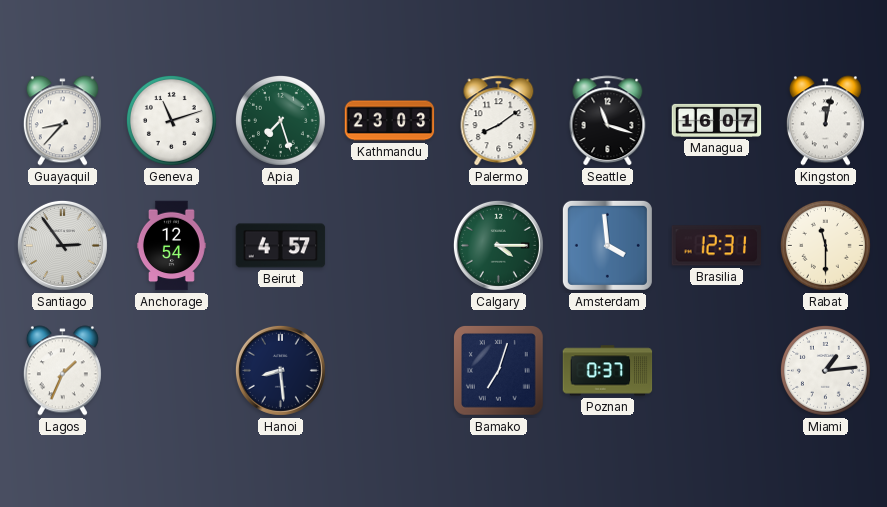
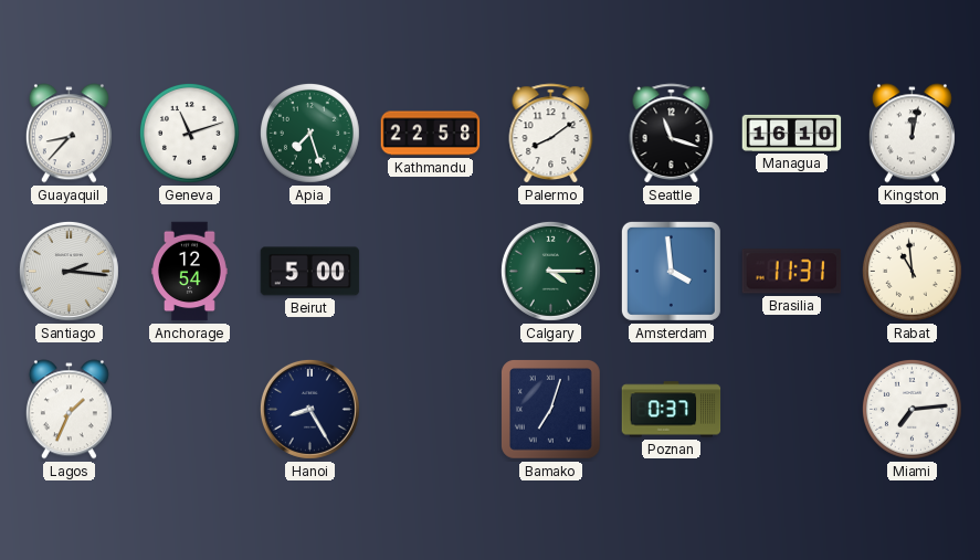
Kathmandu: 23:03 -> 22:58 (431, 134)
Managua: 16:07 -> 16:10 (792, 133)
Santiago: 2:54 -> 2:16 (69, 271)
Beirut: 4:57 -> 5:00 (310, 272)
Brasilia: 12:31 -> 11:31 (792, 272)
Rabat: 11:30 -> 10:59 (911, 271)
Hanoi: 8:29 -> 8:25 (309, 409)
Miami: 1:14 -> 7:14 (911, 409)
